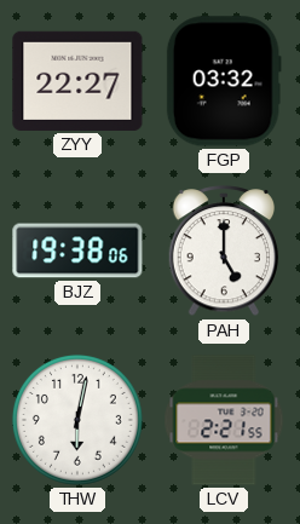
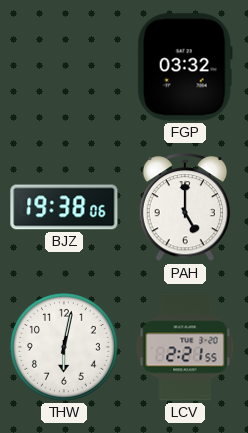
ZYY: 22:27 -> none (77, 81)
